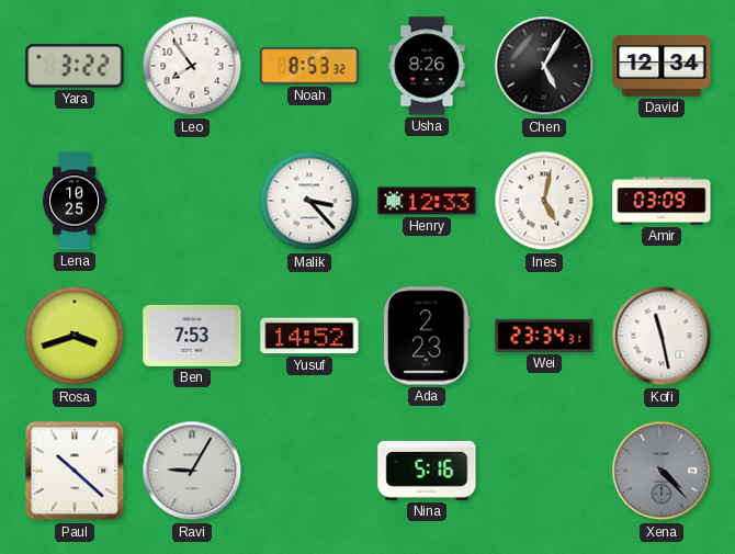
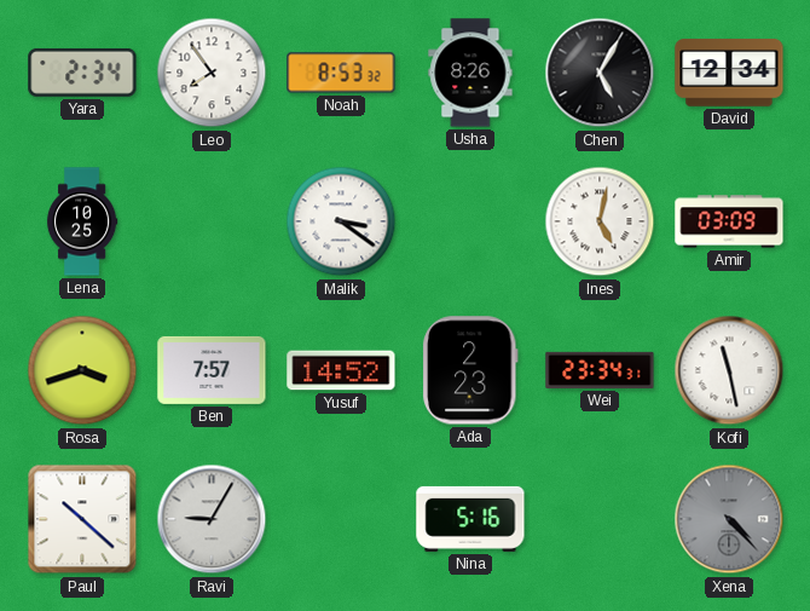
Yara: 3:22 -> 2:34 (82, 73)
Malik: 3:23 -> 3:21 (341, 221)
Henry: 12:33 -> none (427, 201)
Ben: 7:53 -> 7:57 (212, 370)
